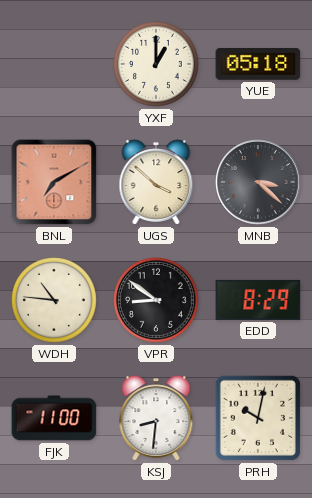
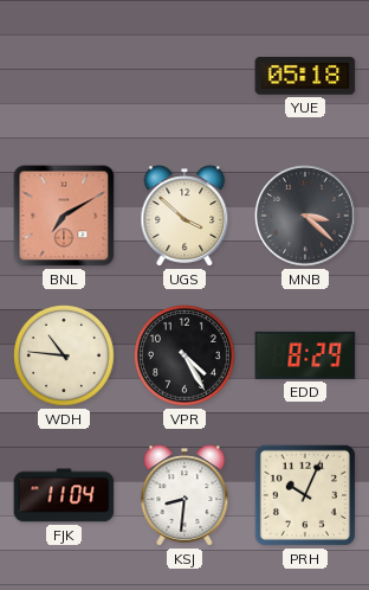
YXF: 1:00 -> none (157, 65)
VPR: 8:51 -> 4:25 (186, 357)
FJK: 11:00 -> 11:04 (64, 495)
PRH: 10:02 -> 10:04 (305, 495)
